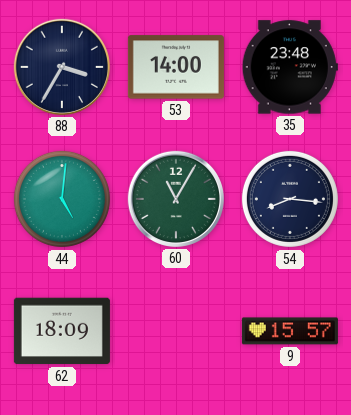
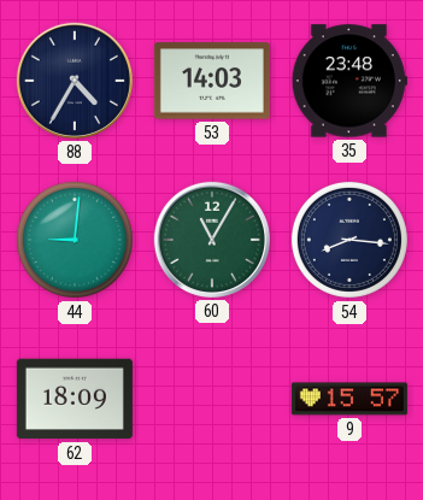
88: 3:35 -> 4:35 (75, 81)
53: 14:00 -> 14:03 (212, 81)
44: 5:01 -> 9:01 (75, 240)
